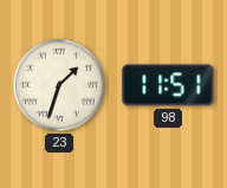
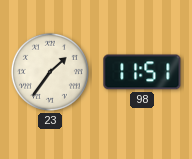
23: 1:33 -> 1:36 (50, 72)
